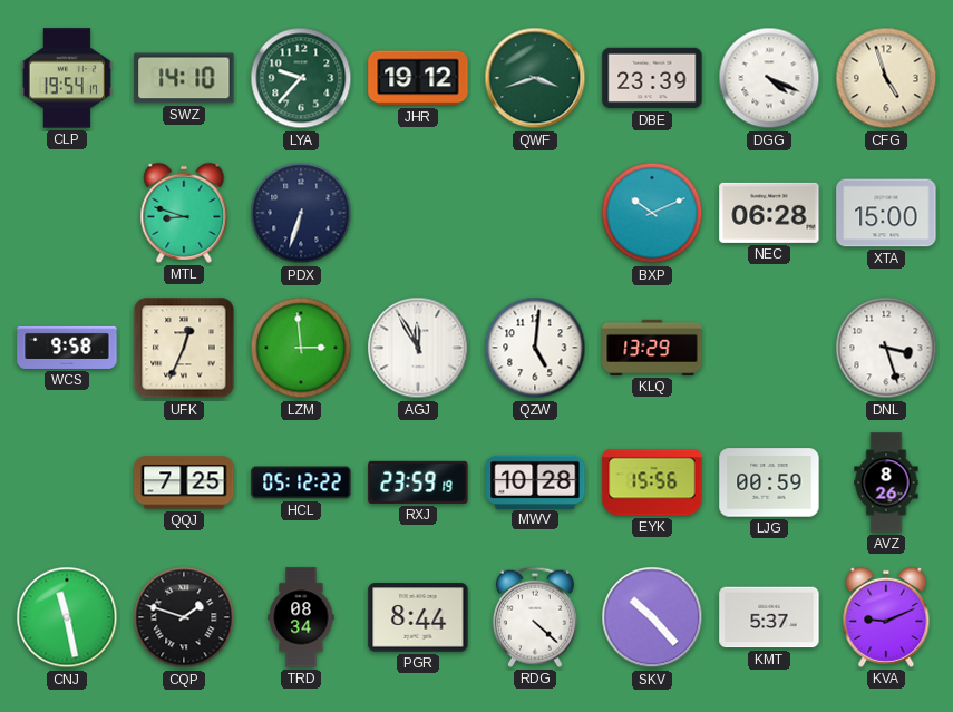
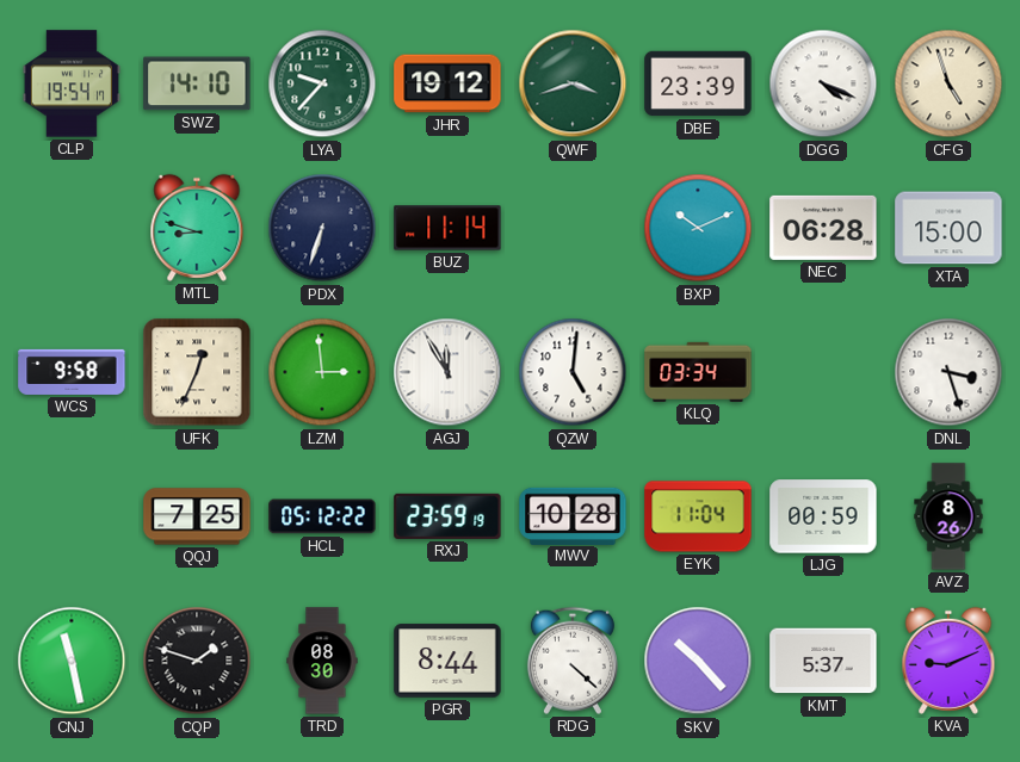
BUZ: none -> 11:14 (447, 228)
KLQ: 13:29 -> 03:34 (698, 372)
EYK: 15:56 -> 11:04 (698, 516)
TRD: 08:34 -> 08:30 (322, 661)
